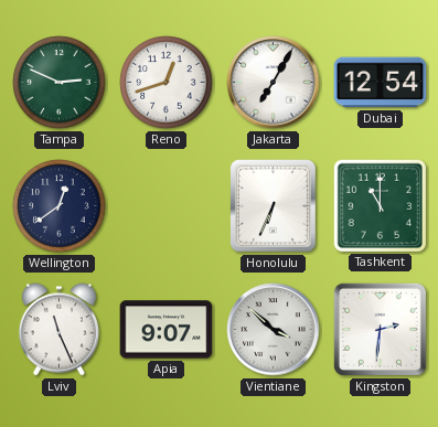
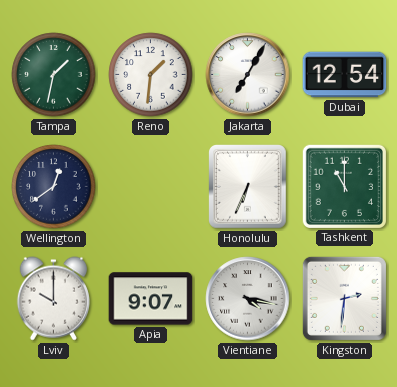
Tampa: 2:49 -> 1:32 (54, 75)
Reno: 12:42 -> 1:31 (151, 75)
Lviv: 11:26 -> 10:00 (53, 299)
Vientiane: 3:52 -> 4:17 (248, 299)
